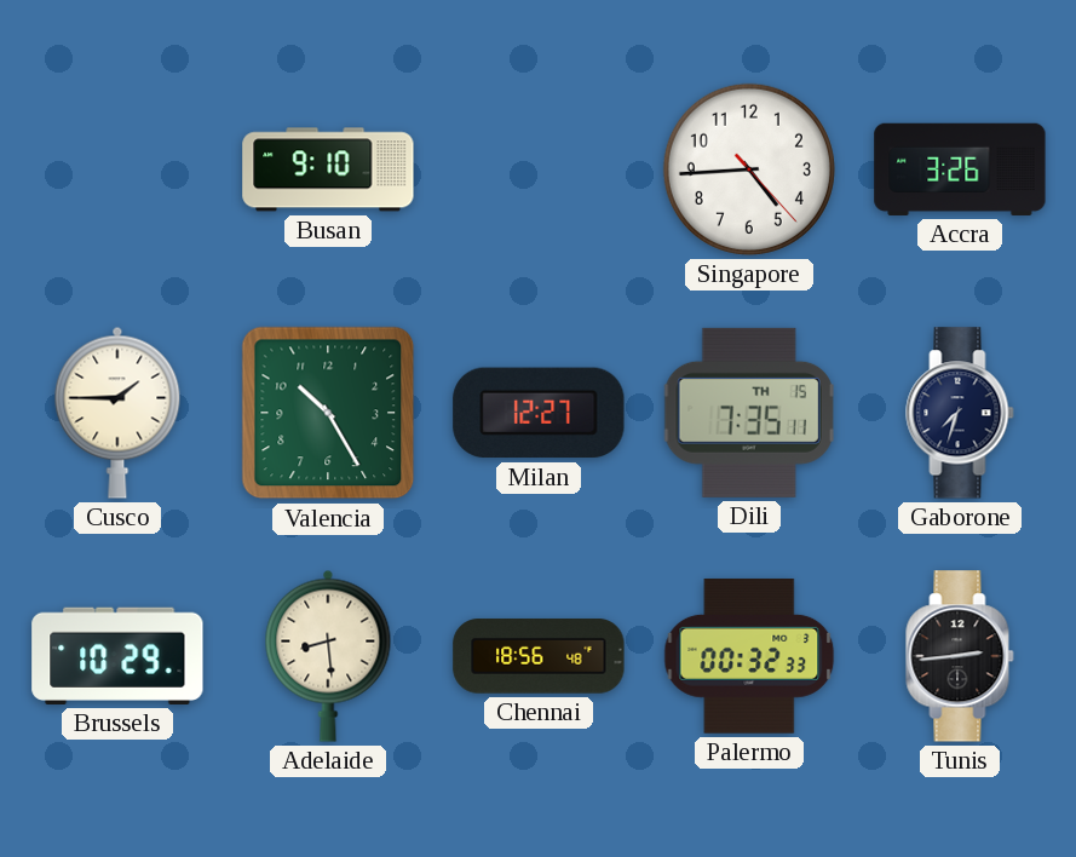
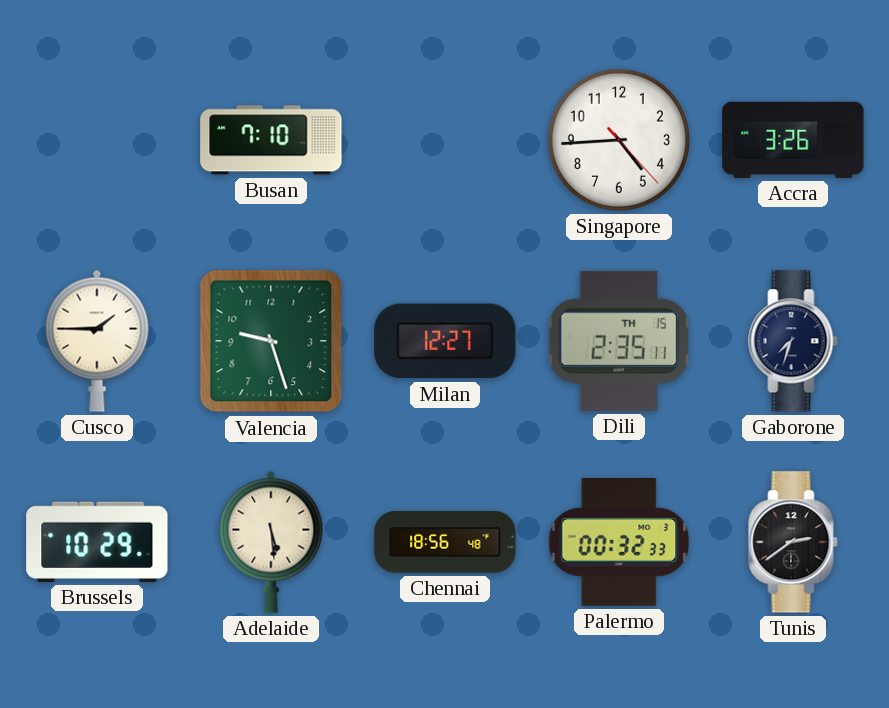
Busan: 9:10 -> 7:10 (271, 140)
Valencia: 10:25 -> 9:27 (271, 341)
Dili: 7:35 -> 2:35 (619, 341)
Adelaide: 8:29 -> 5:29 (271, 542)
Tunis: 2:44 -> 2:39 (793, 542)
